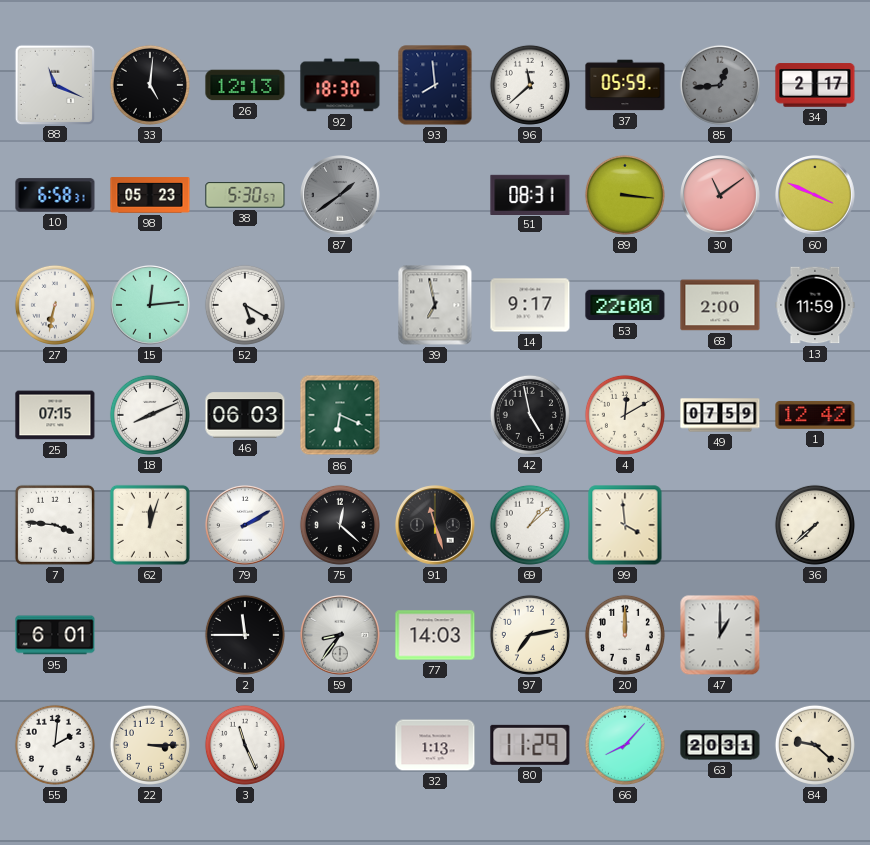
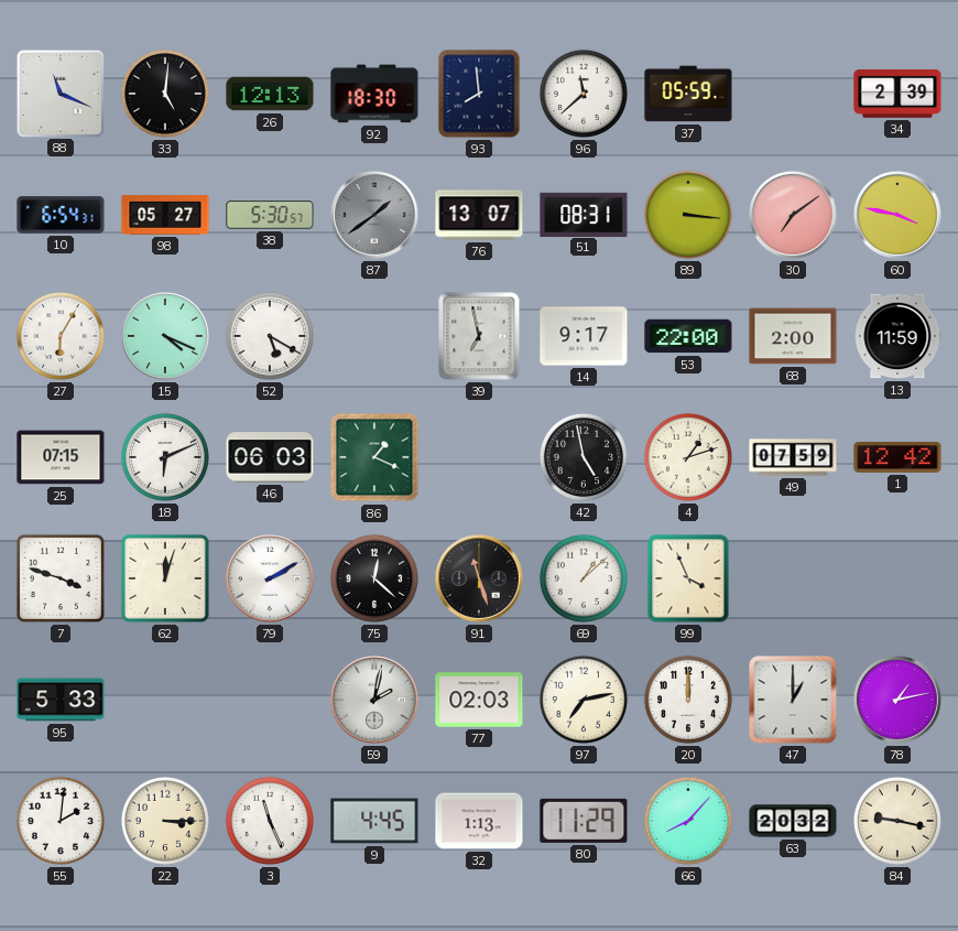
85: 12:44 -> none (720, 85)
34: 2:17 -> 2:39 (897, 94)
10: 6:58 -> 6:54 (61, 215)
98: 05:23 -> 05:27 (165, 215)
76: none -> 13:07 (479, 215)
30: 11:09 -> 7:09 (794, 216)
60: 3:49 -> 3:47 (899, 216)
27: 6:32 -> 6:05 (61, 336)
15: 12:14 -> 4:19 (166, 337)
18: 8:11 -> 6:11 (165, 457)
86: 6:19 -> 1:19 (374, 457)
4: 12:10 -> 1:12 (688, 457)
7: 3:46 -> 3:48 (61, 578)
99: 3:59 -> 3:56 (688, 578)
36: 7:38 -> none (815, 525)
95: 6:01 -> 5:33 (61, 700)
2: 11:45 -> none (245, 635)
59: 8:36 -> 2:02 (375, 701)
77: 14:03 -> 02:03 (479, 700)
78: none -> 1:13 (899, 701)
9: none -> 4:45 (374, 821)
63: 20:31 -> 20:32 (793, 821)
84: 9:22 -> 9:17 (897, 821)
